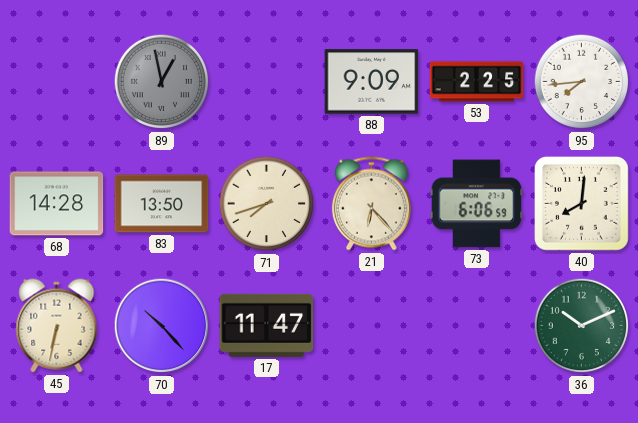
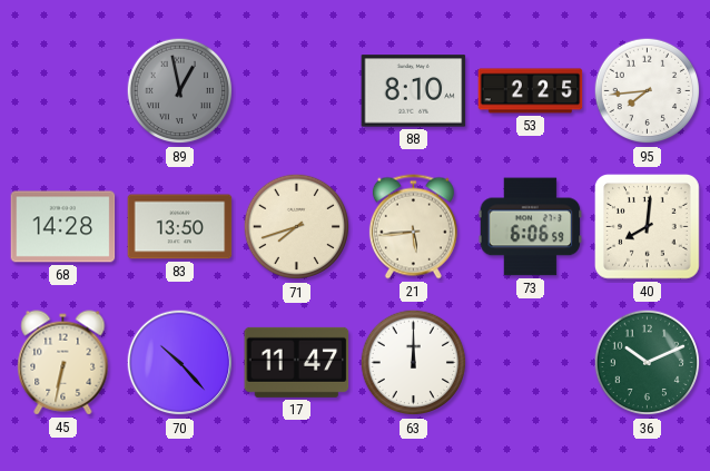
88: 9:09 -> 8:10 (414, 91)
21: 6:23 -> 5:44 (413, 227)
63: none -> 12:00 (414, 363)
